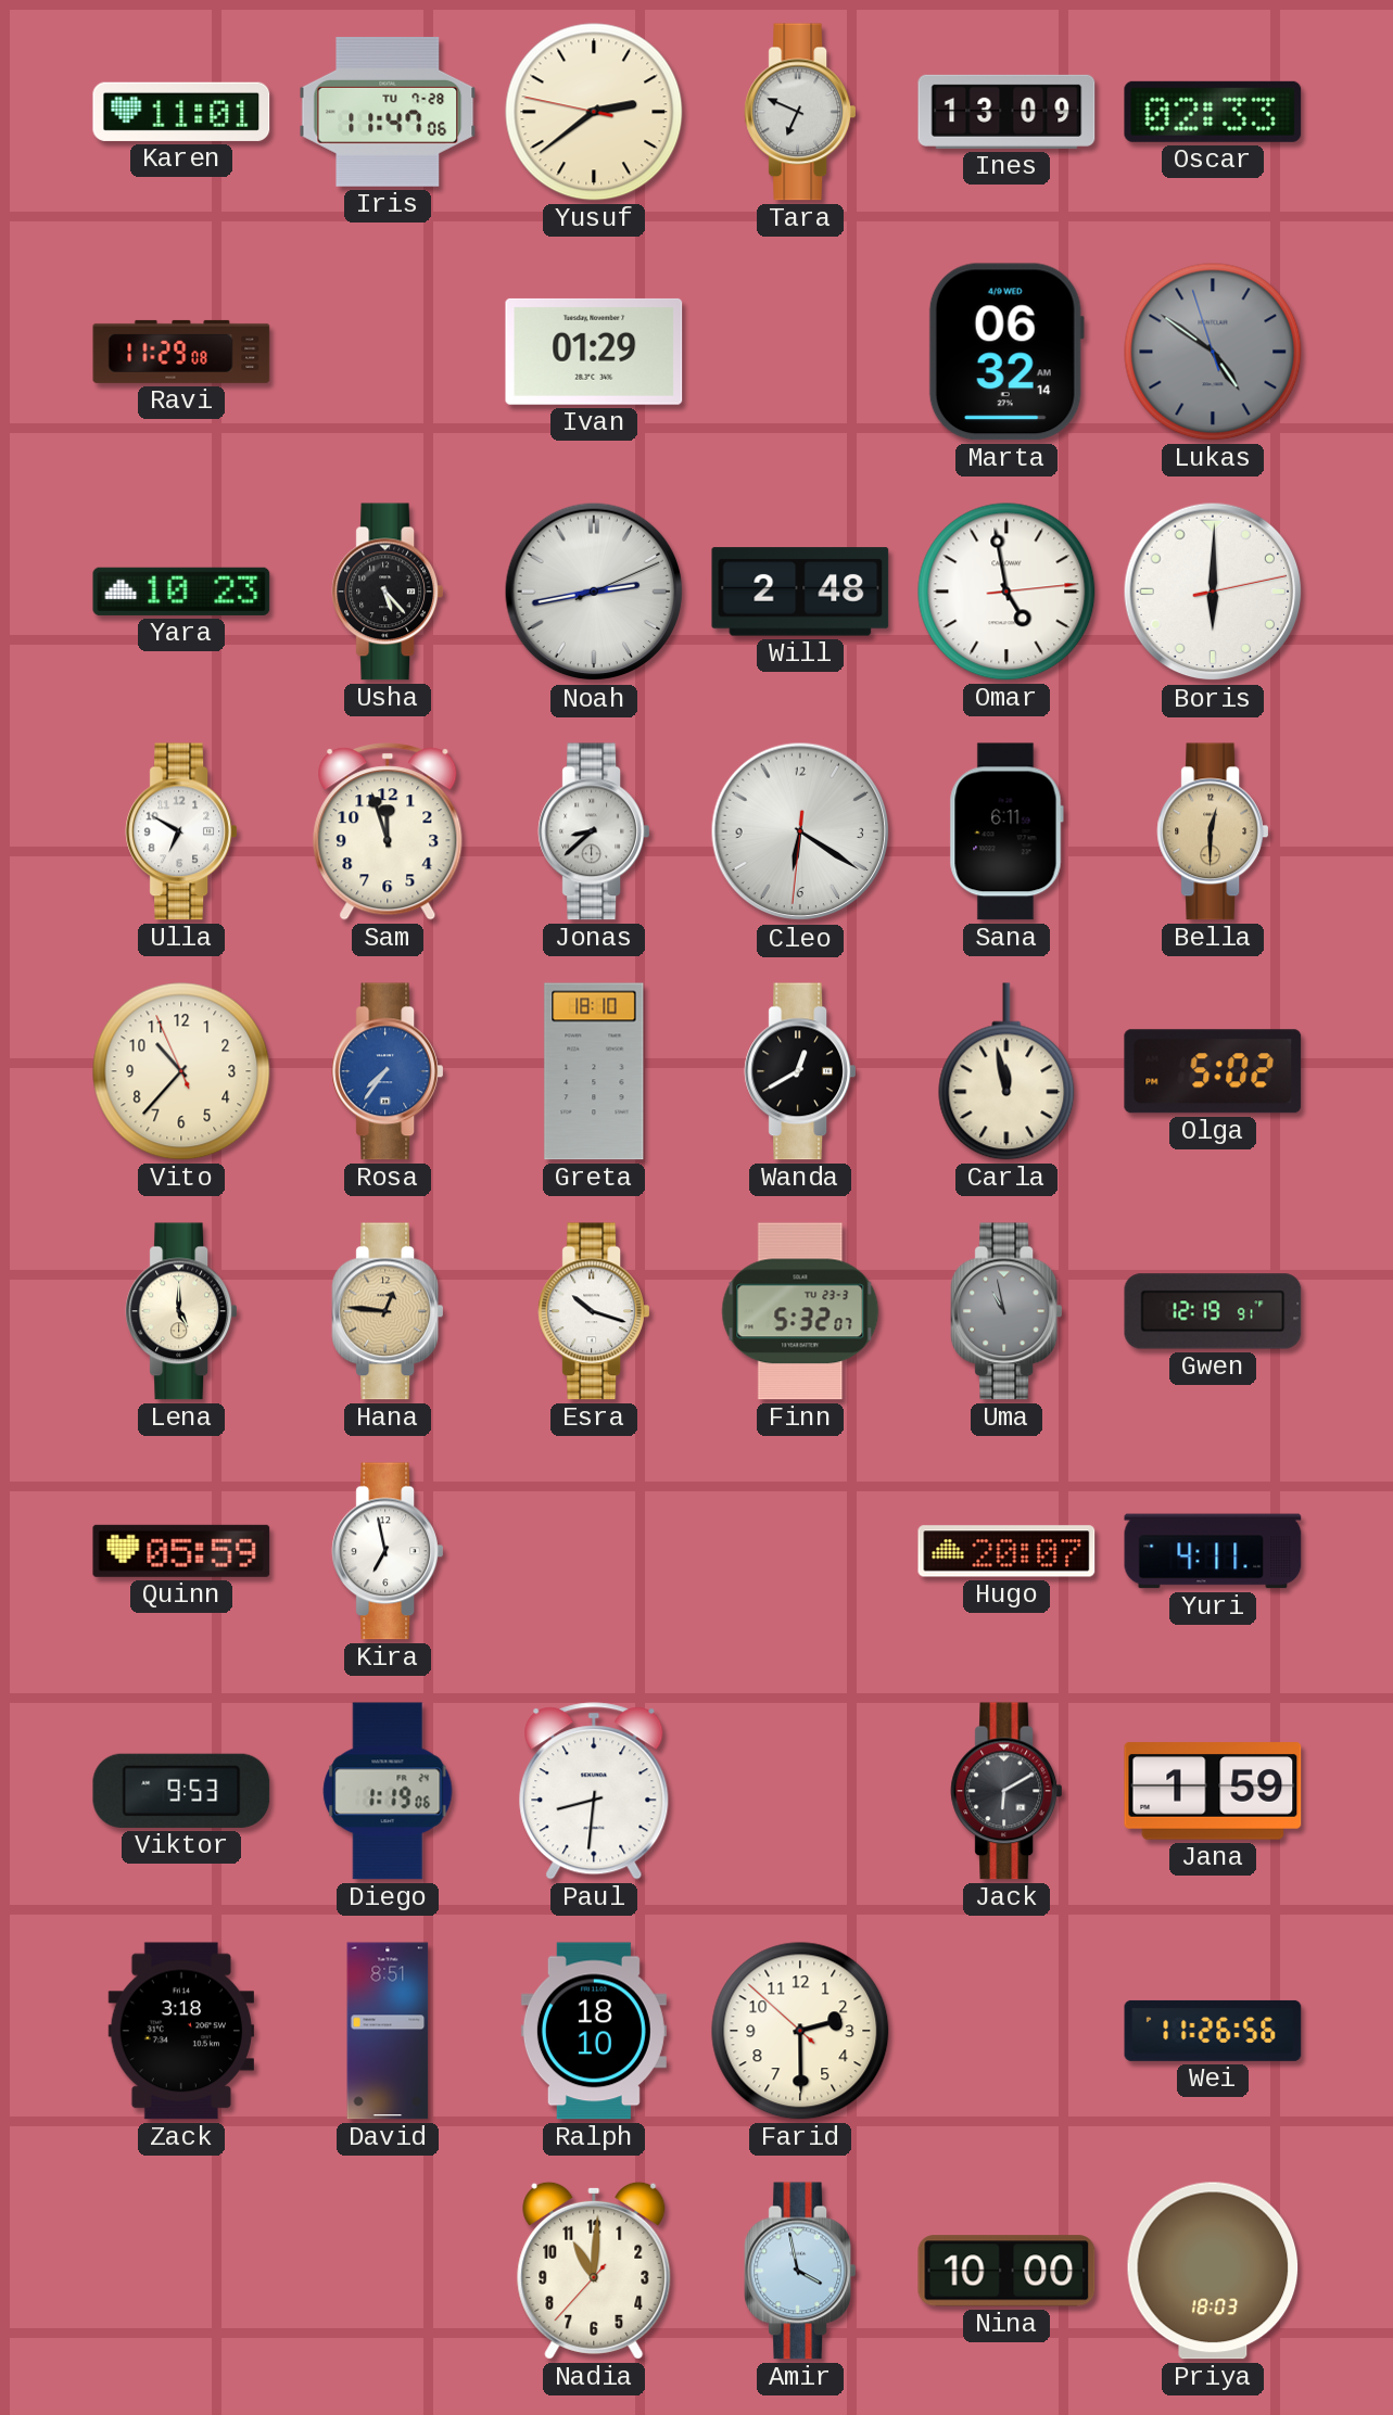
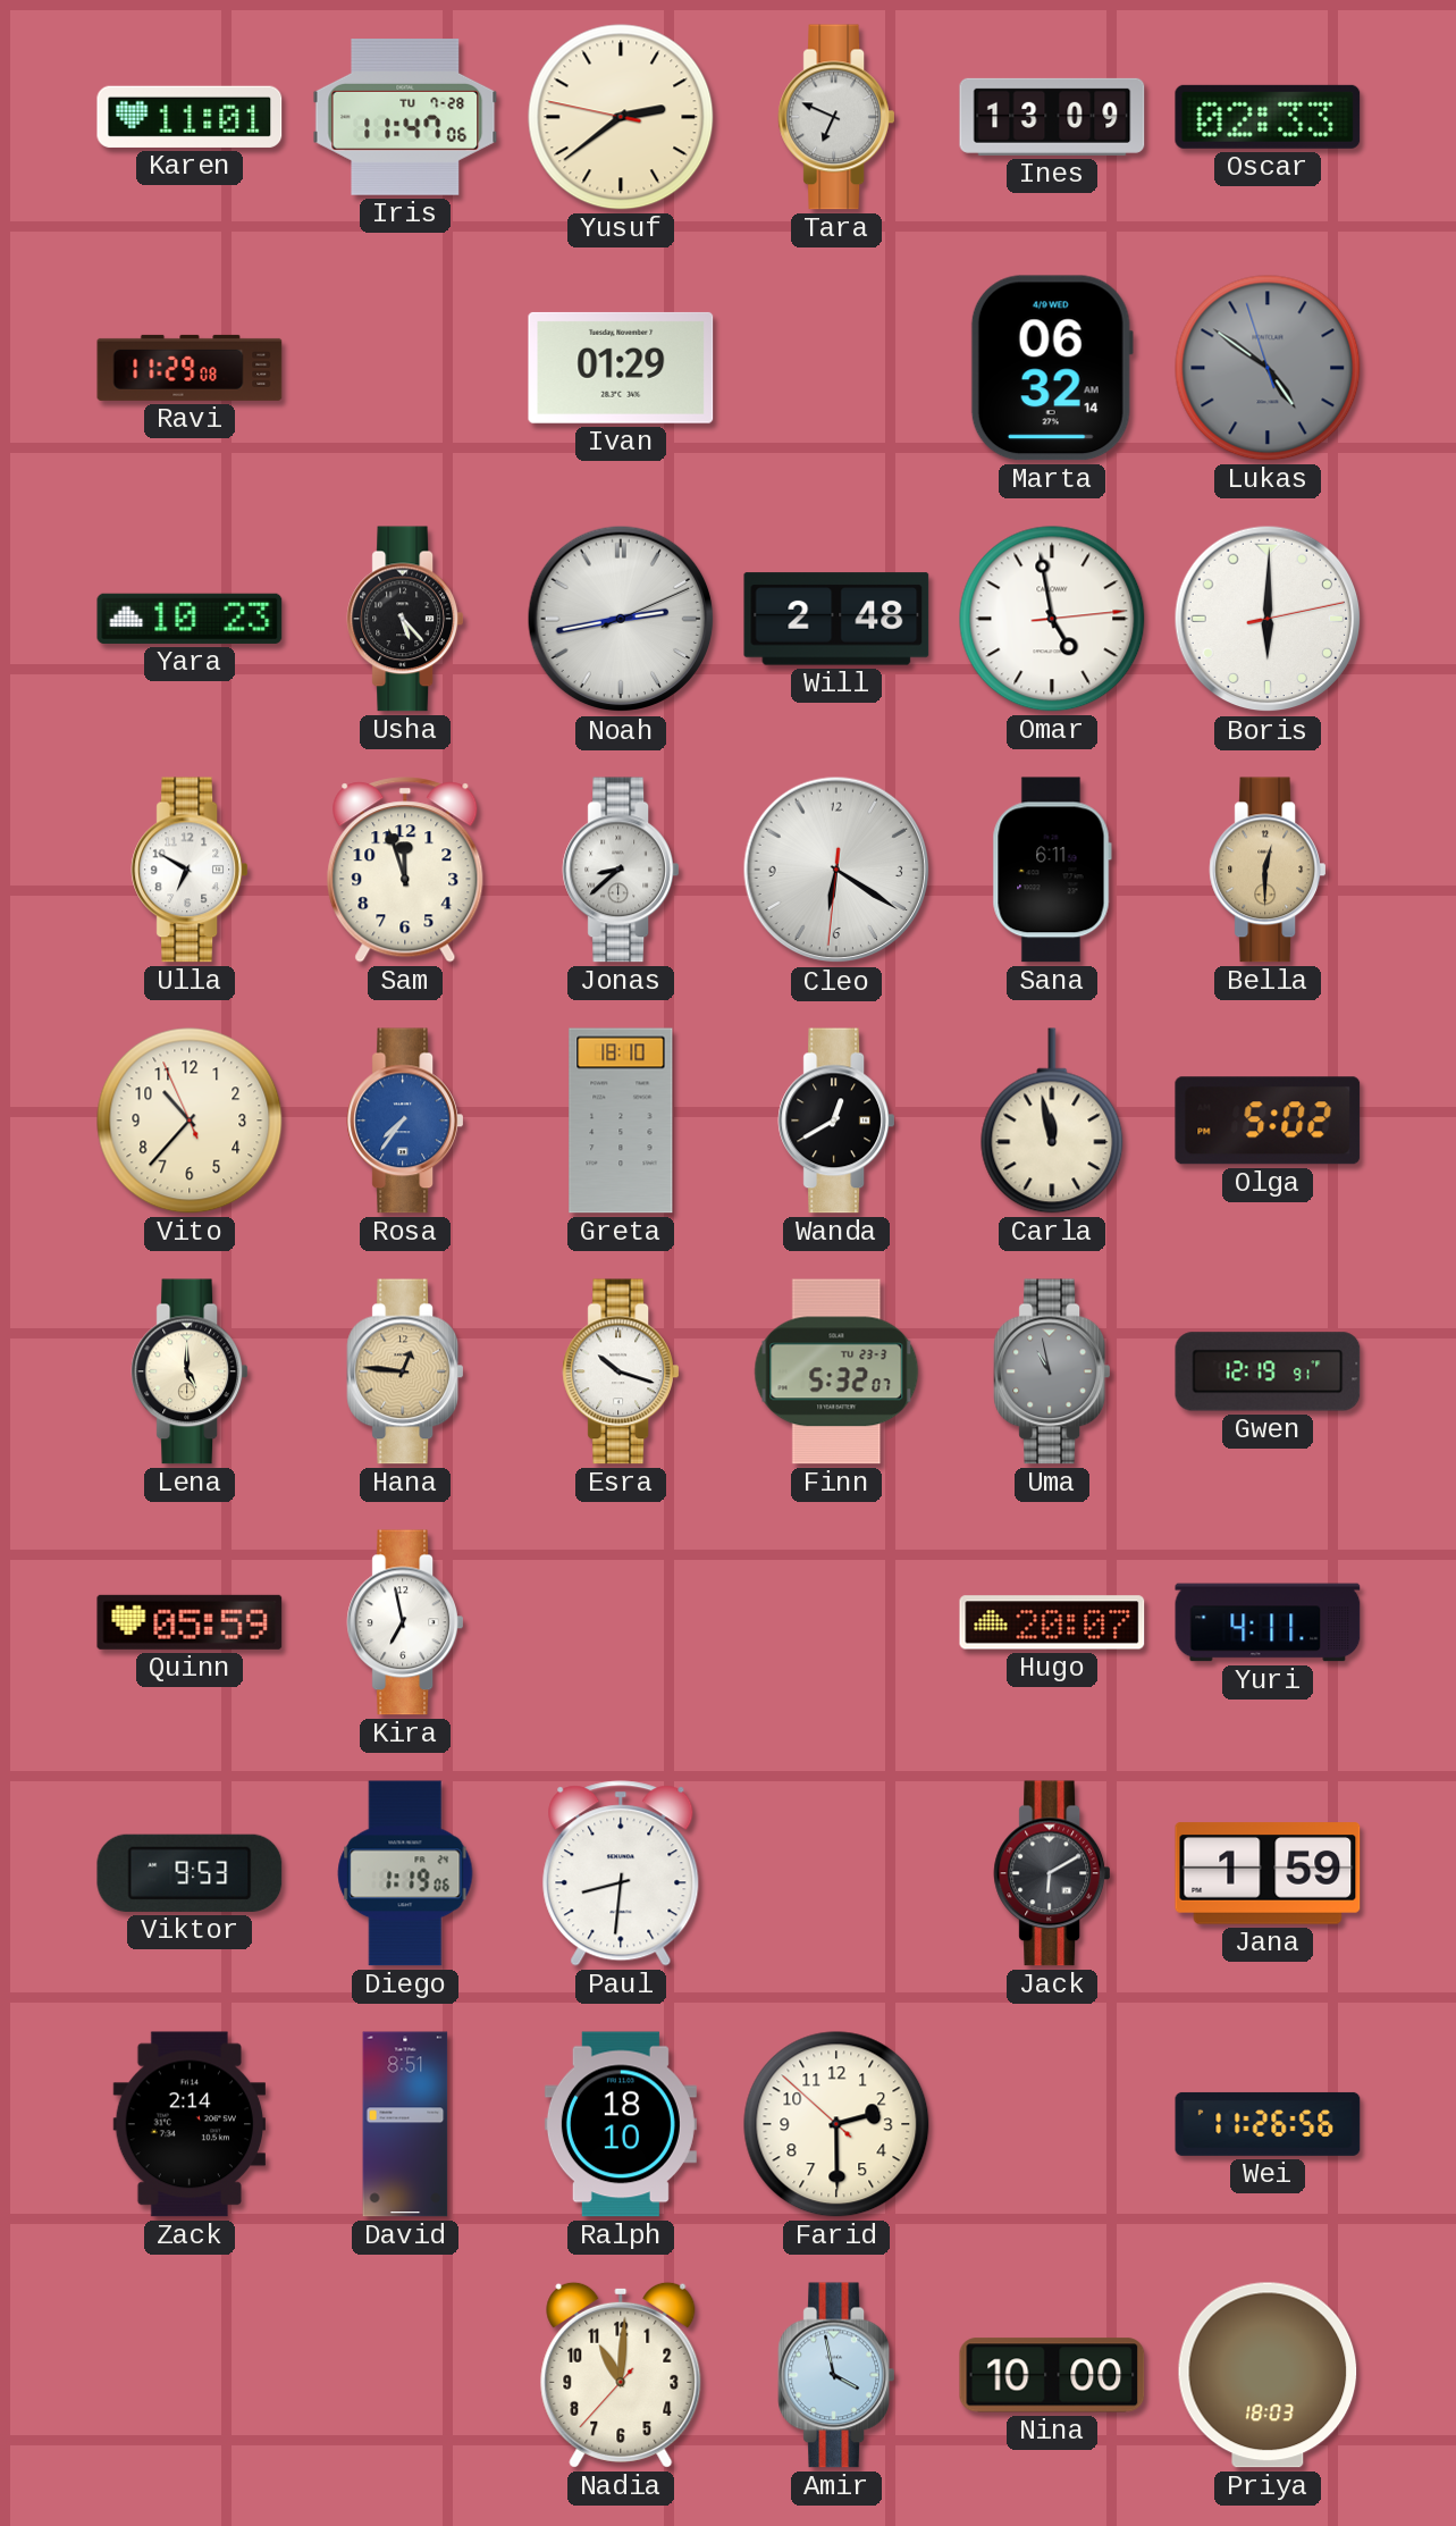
Zack: 3:18 -> 2:14 (188, 2124)
